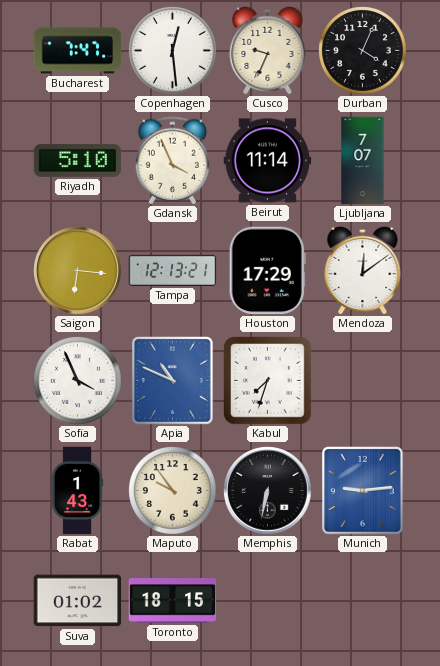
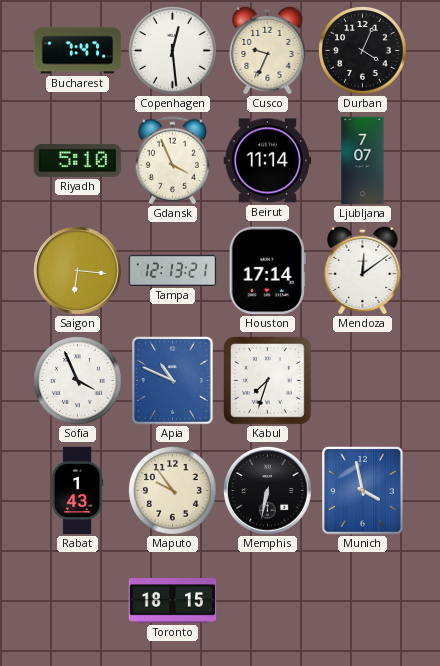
Houston: 17:29 -> 17:14 (267, 271)
Munich: 9:14 -> 3:58 (363, 491)
Suva: 01:02 -> none (78, 601)
